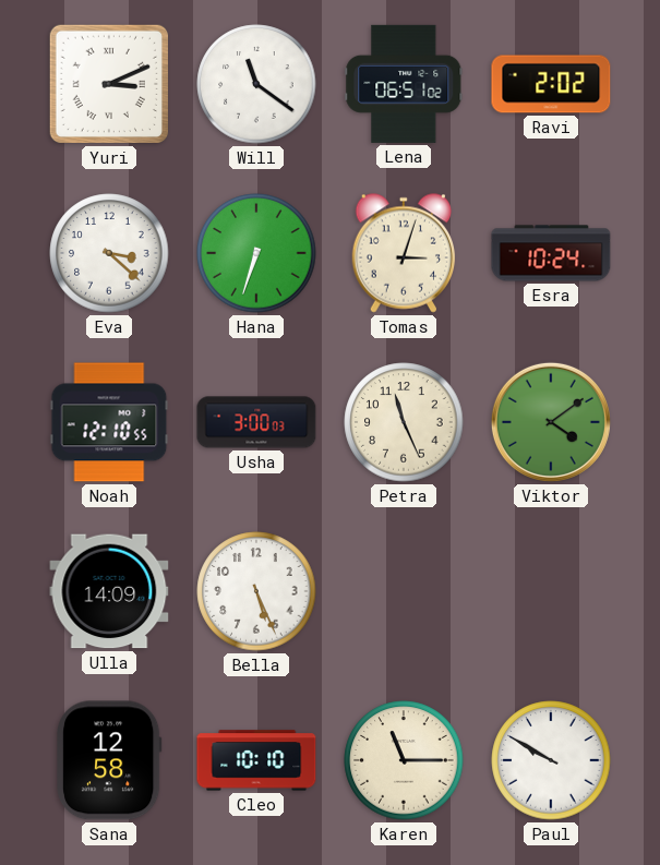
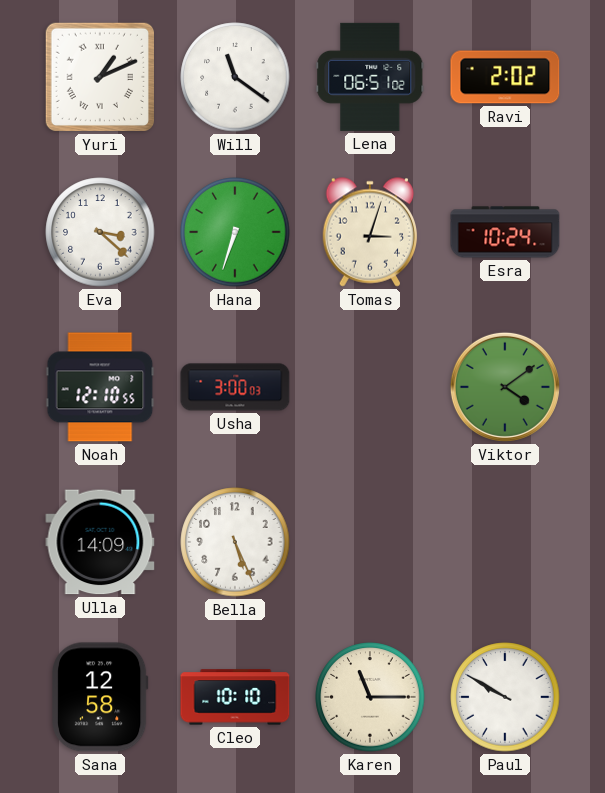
Yuri: 3:11 -> 1:11 (100, 77)
Petra: 11:26 -> none (404, 422)
